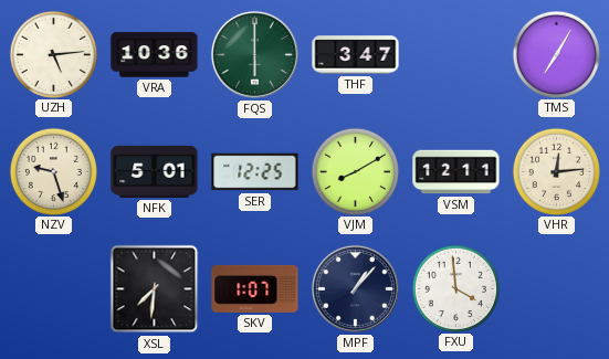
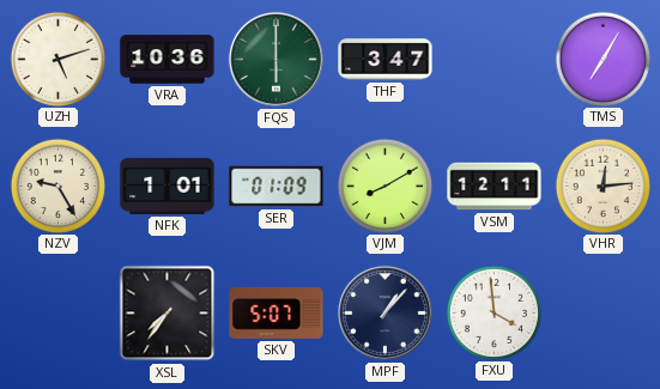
UZH: 5:14 -> 5:12 (57, 59)
NZV: 9:27 -> 9:25 (57, 186)
NFK: 5:01 -> 1:01 (168, 186)
SER: 12:25 -> 01:09 (277, 187)
XSL: 7:31 -> 7:36 (168, 314)
SKV: 1:07 -> 5:07 (277, 312)
